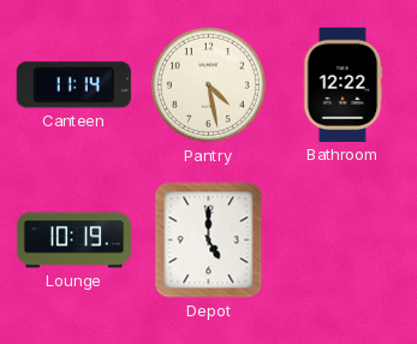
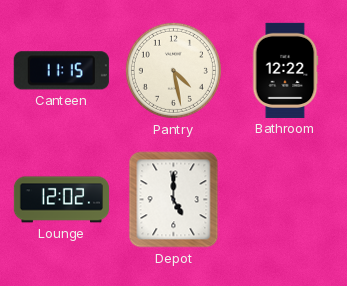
Canteen: 11:14 -> 11:15 (61, 71)
Lounge: 10:19 -> 12:02 (61, 200)
